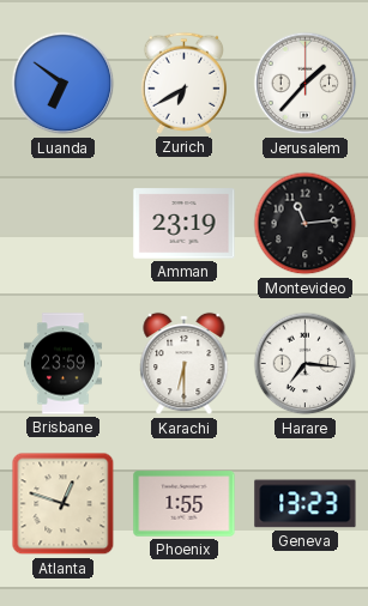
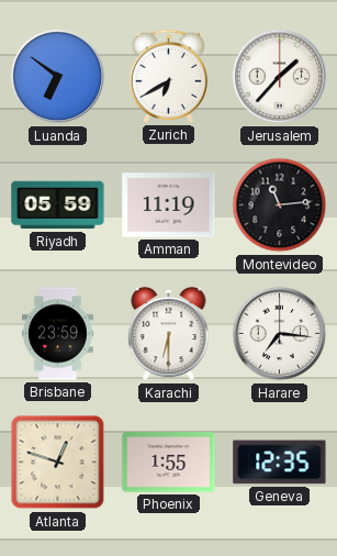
Riyadh: none -> 05:59 (58, 205)
Amman: 23:19 -> 11:19 (169, 205)
Geneva: 13:23 -> 12:35 (280, 463)
